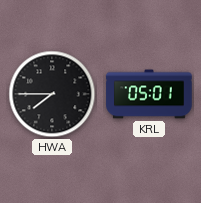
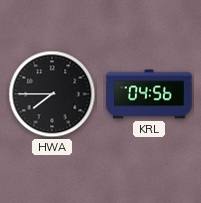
KRL: 05:01 -> 04:56 (149, 94)
